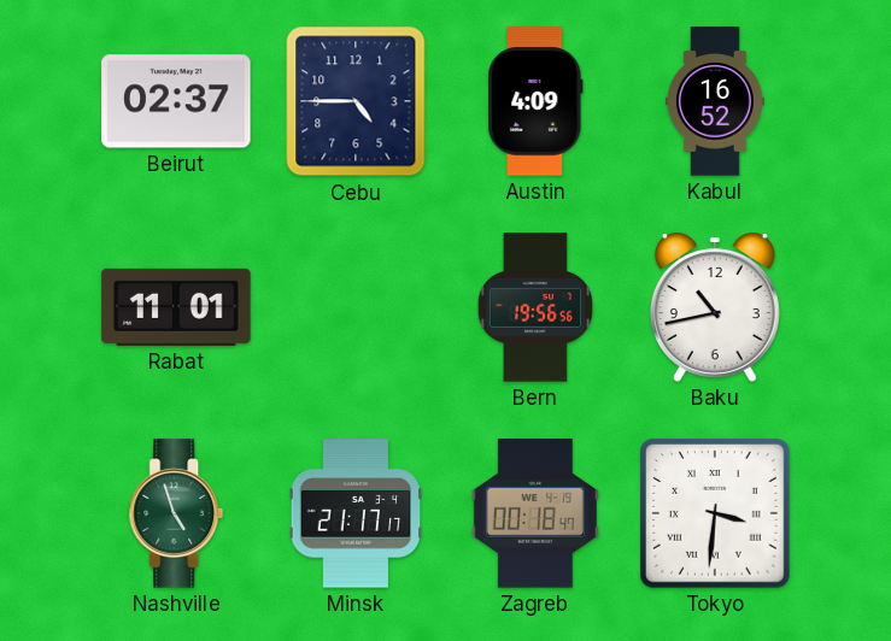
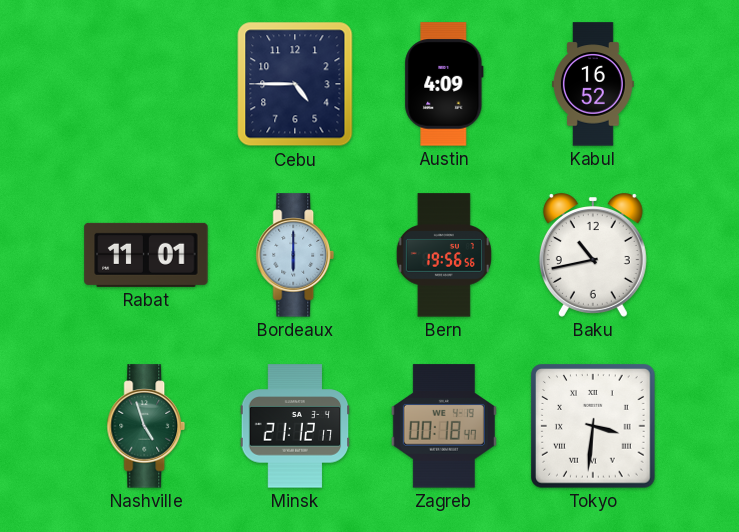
Beirut: 02:37 -> none (176, 101)
Bordeaux: none -> 6:00 (295, 255)
Minsk: 21:17 -> 21:12 (295, 426)
